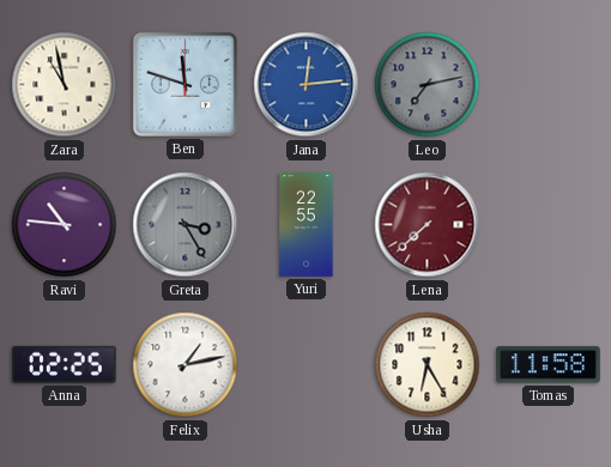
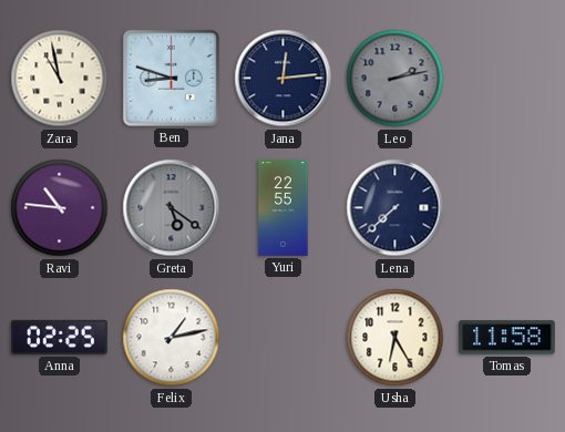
Ben: 11:48 -> 8:48 (171, 78)
Jana dial: blue -> navy (284, 79)
Leo: 7:13 -> 2:13 (395, 79)
Greta: 3:25 -> 5:21 (172, 208)
Lena dial: burgundy -> navy (395, 208)
